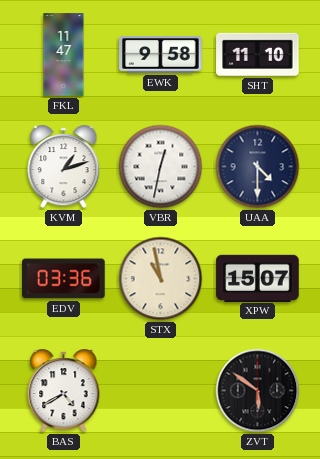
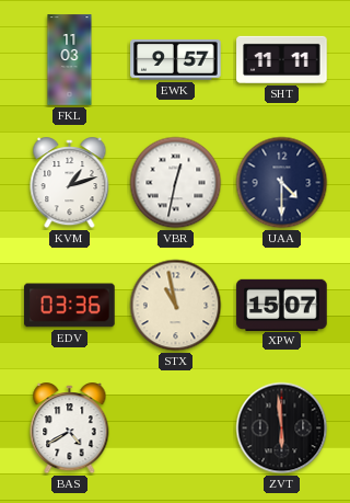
FKL: 11:47 -> 11:03 (70, 60)
EWK: 9:58 -> 9:57 (176, 60)
SHT: 11:10 -> 11:11 (282, 59)
ZVT: 5:51 -> 5:59 (282, 428)
